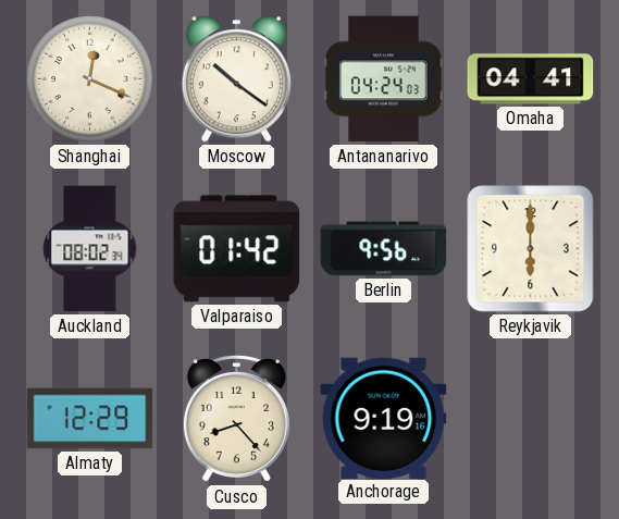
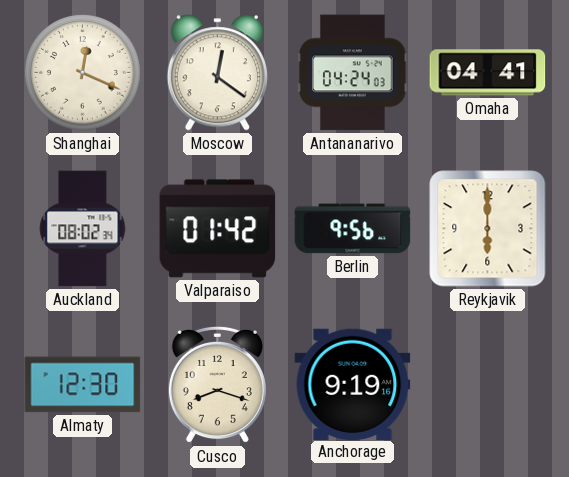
Moscow: 10:21 -> 12:21 (217, 73)
Almaty: 12:29 -> 12:30 (83, 385)
Cusco: 8:23 -> 8:18 (217, 385)
